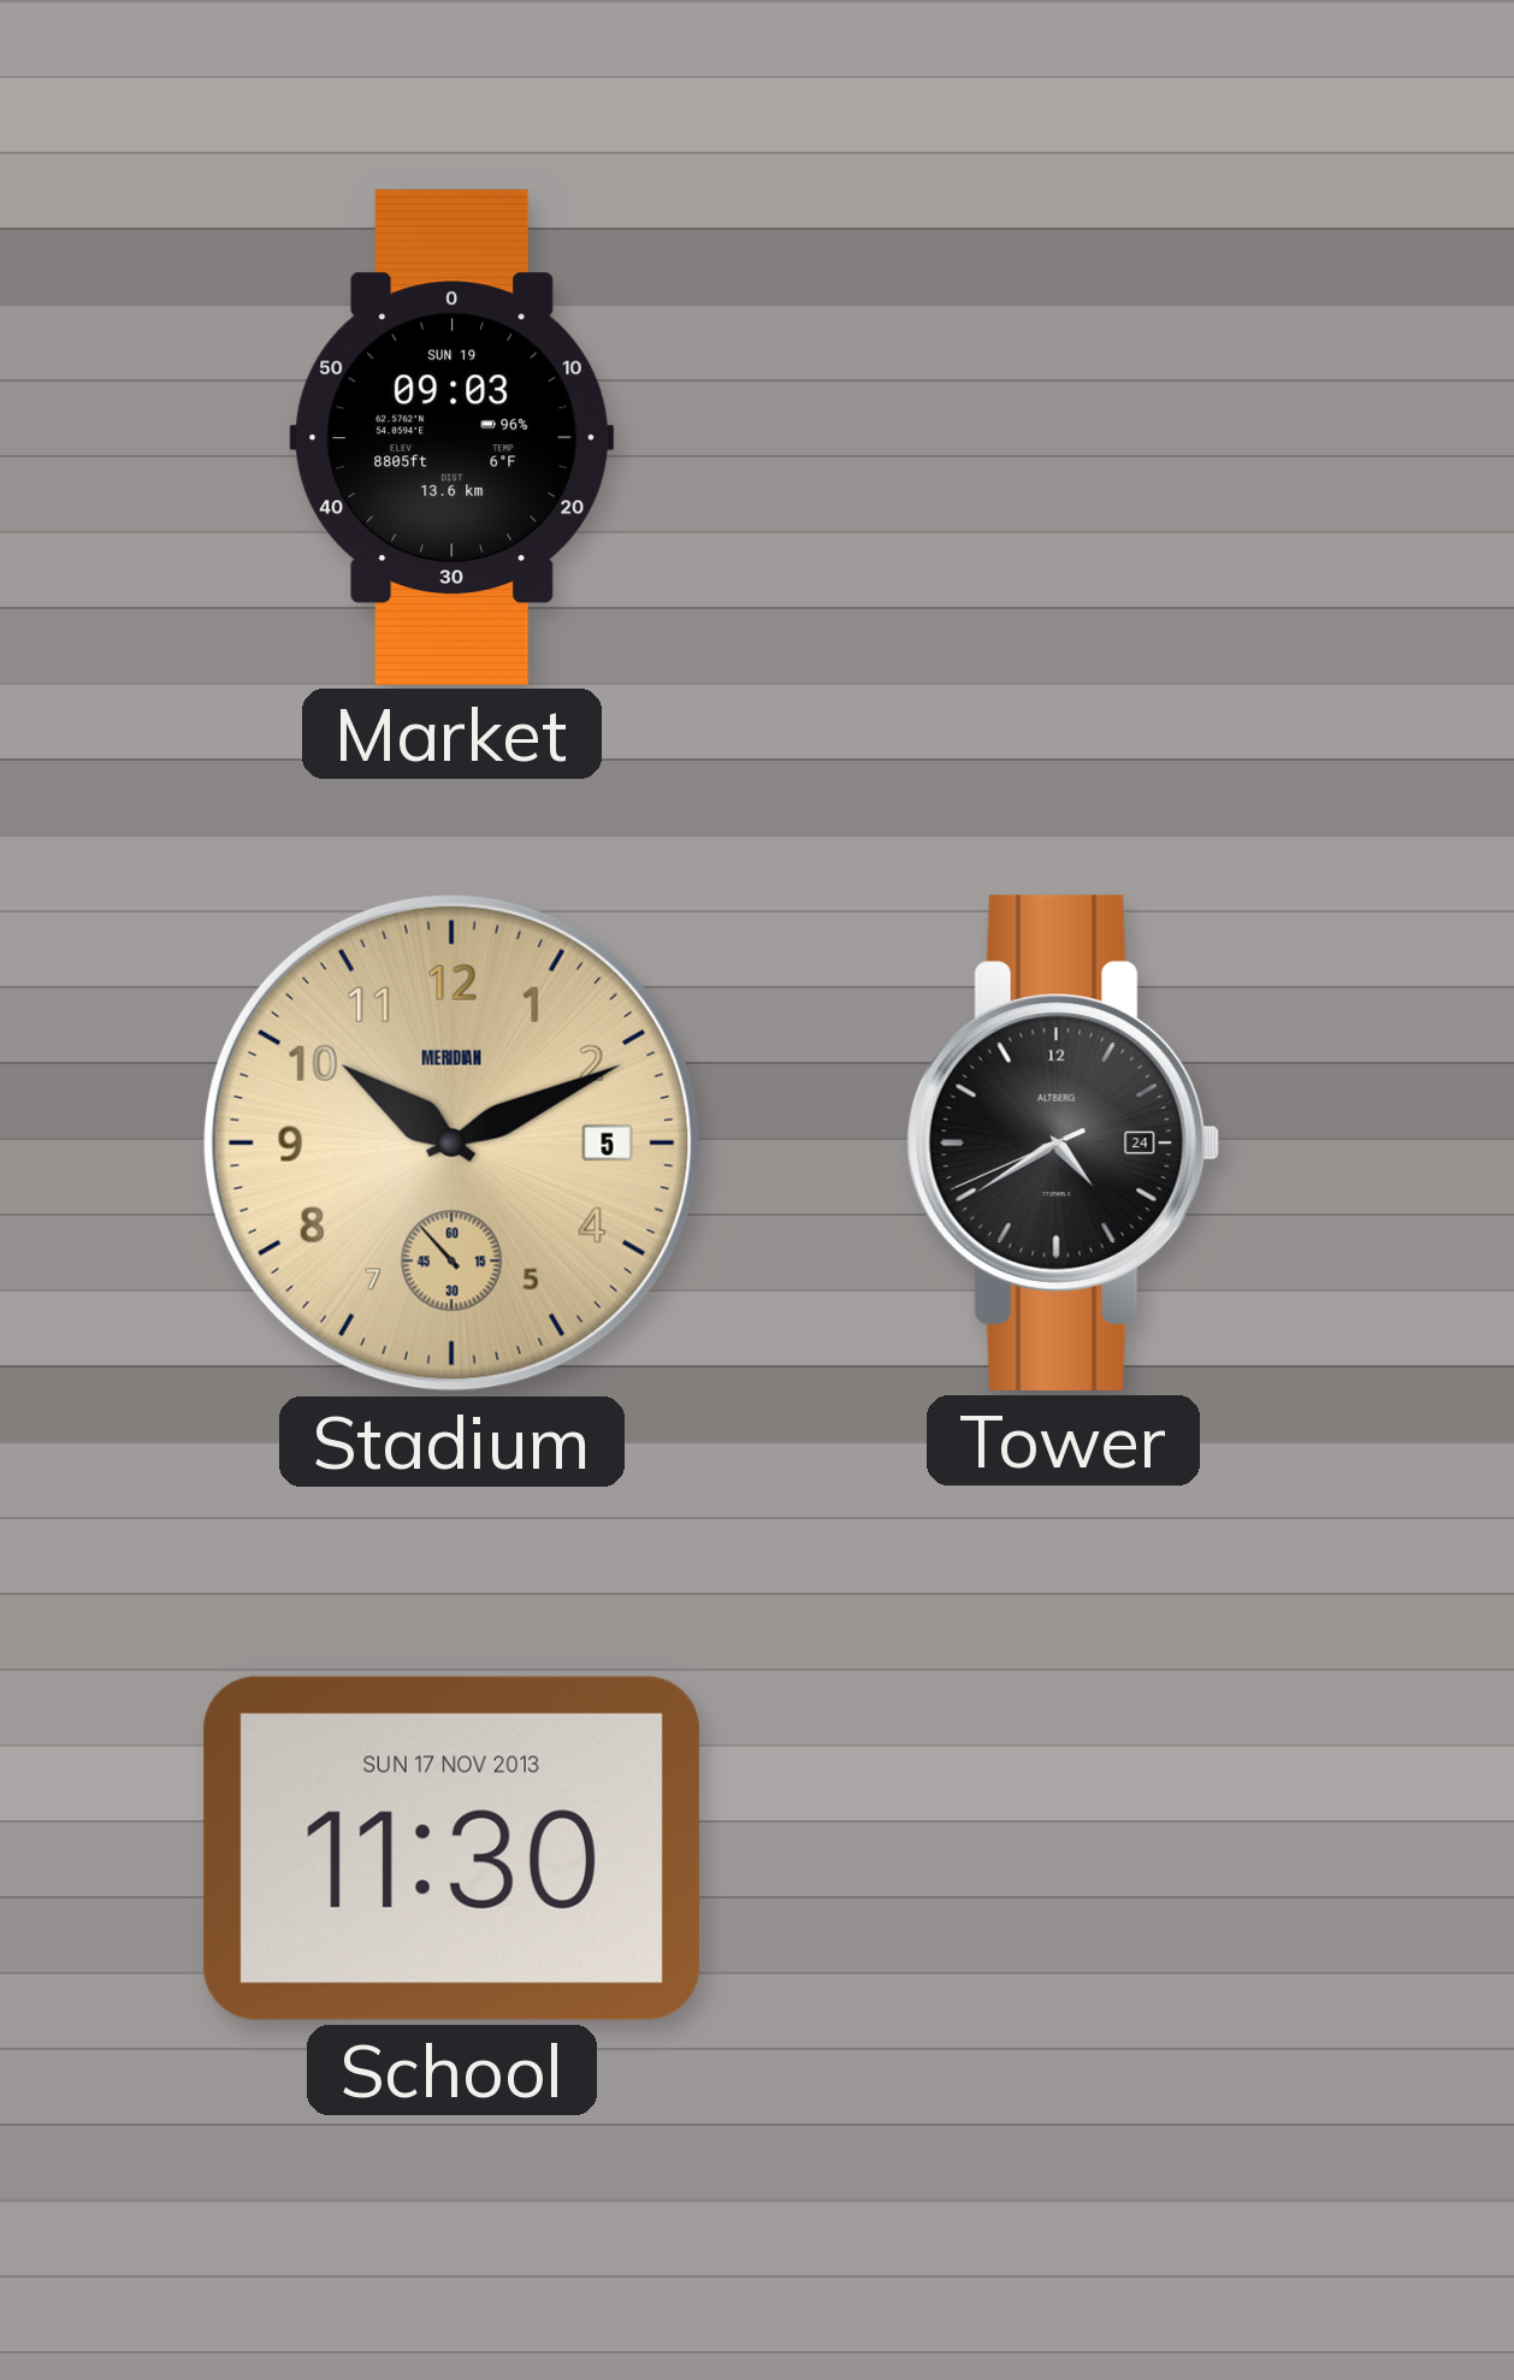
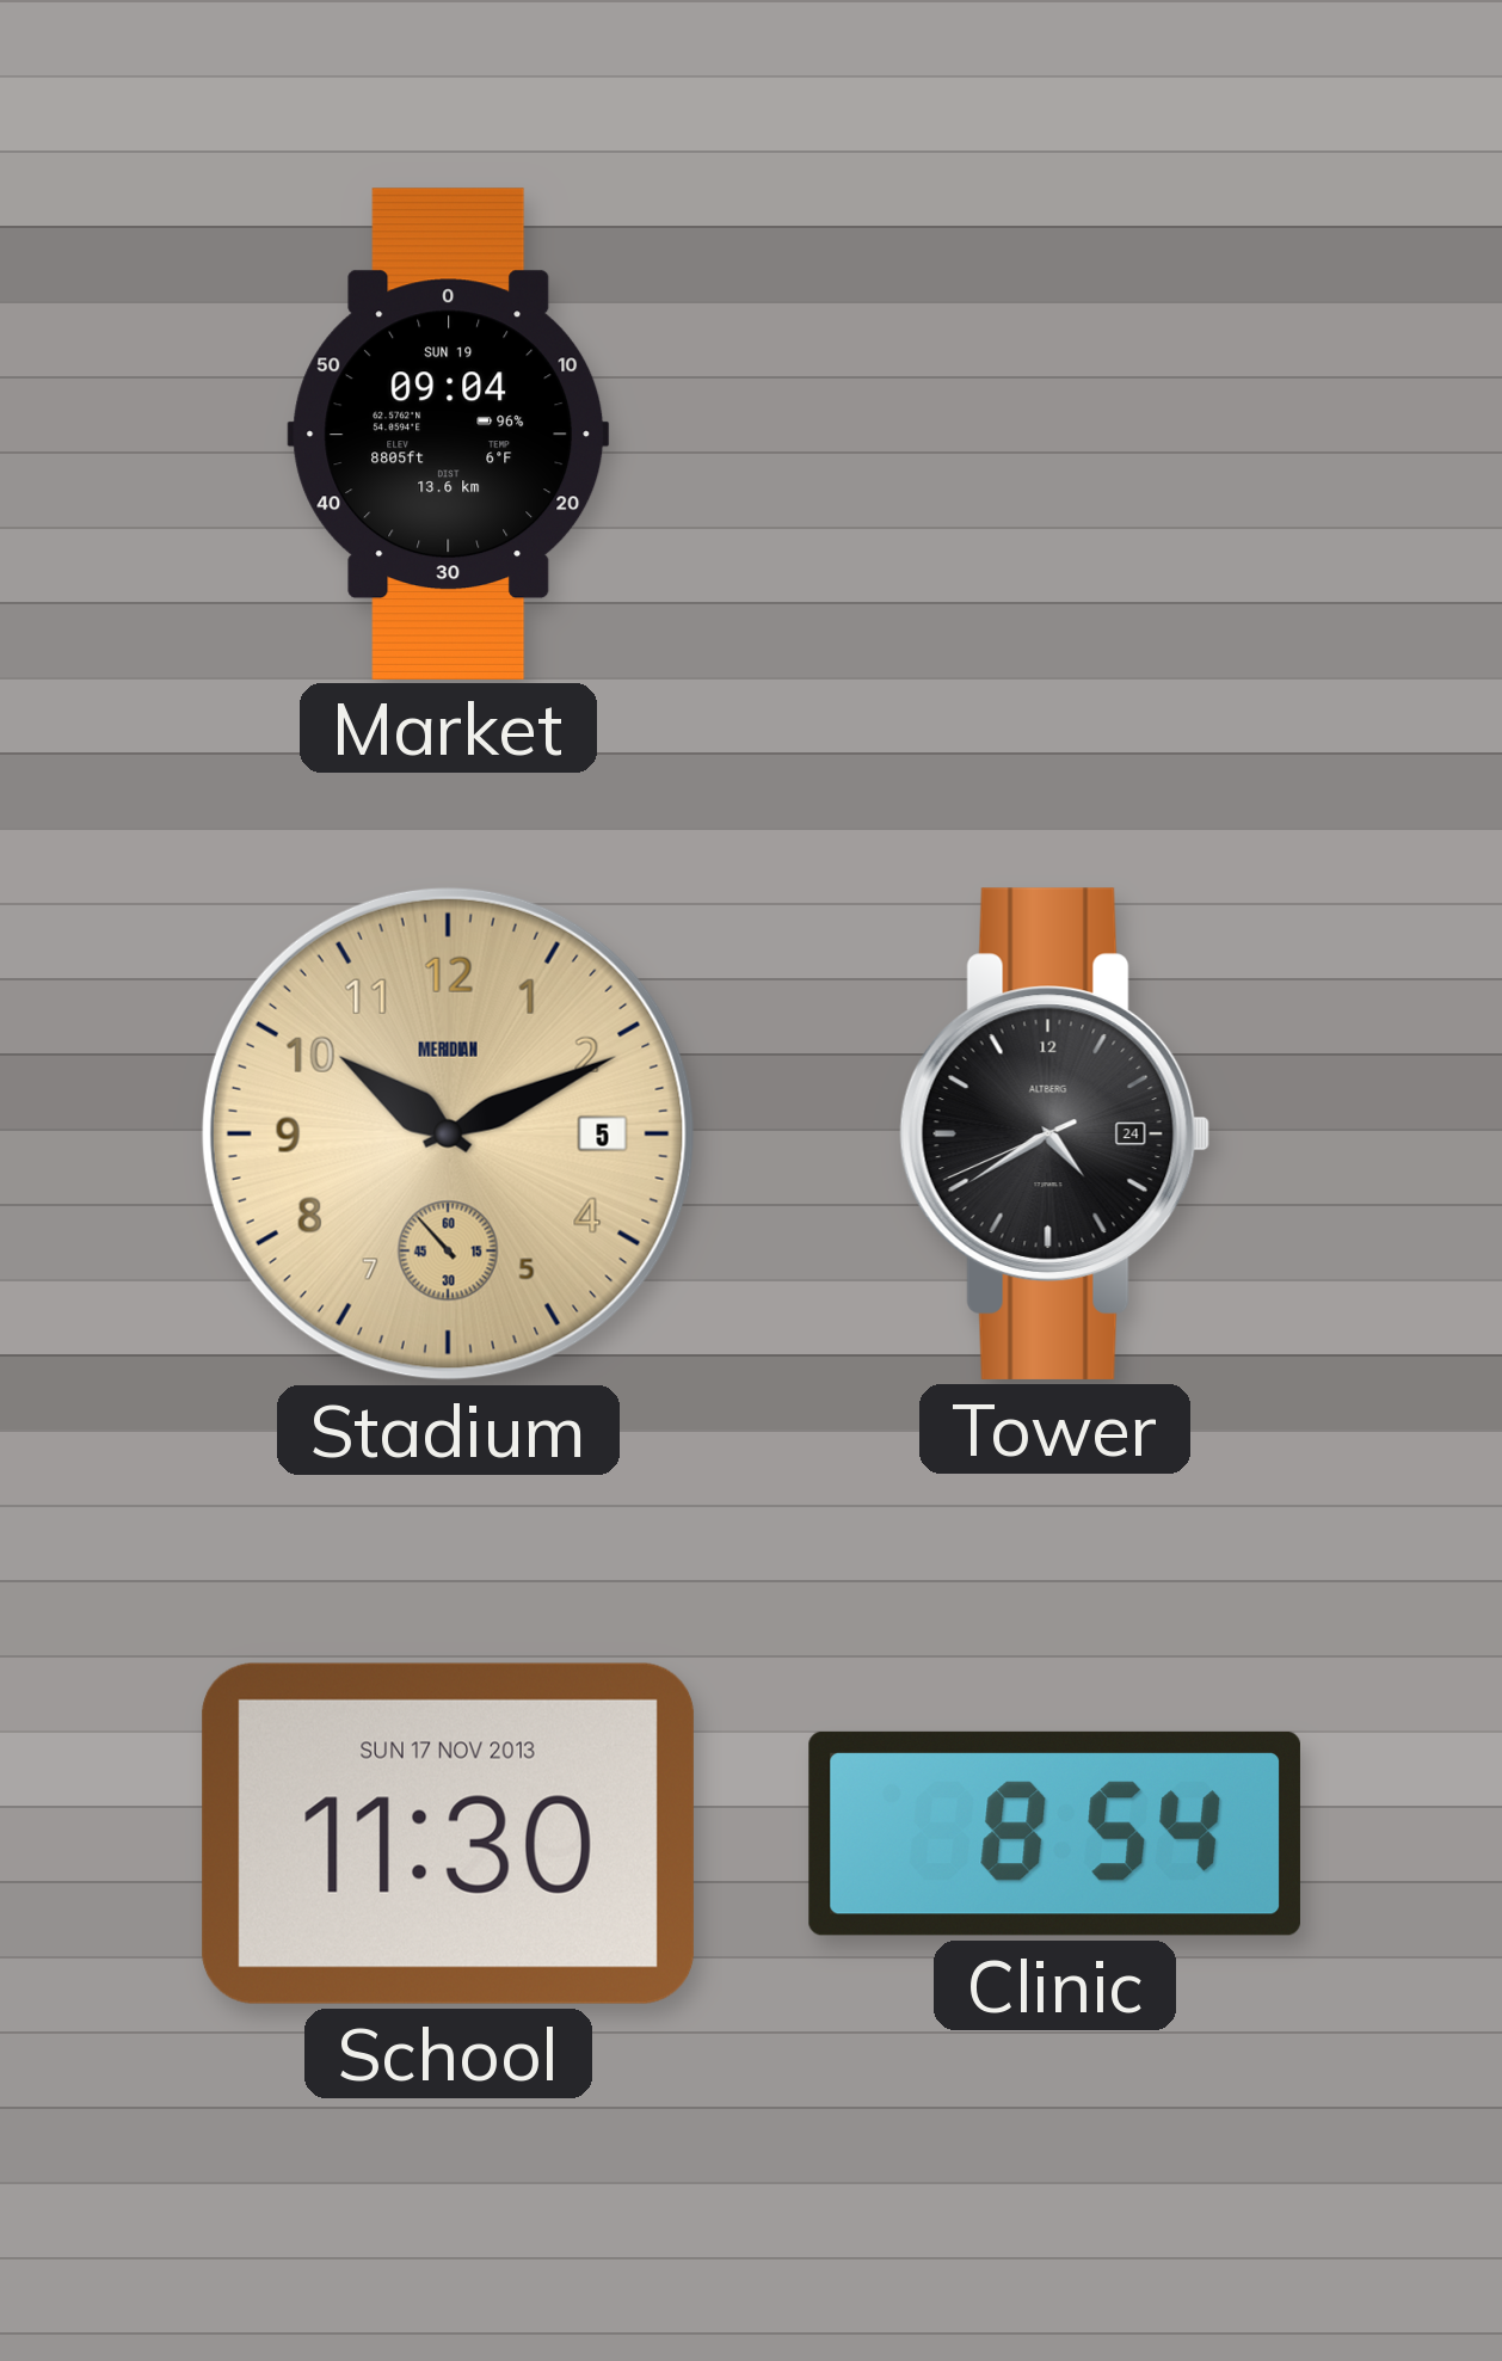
Market: 09:03 -> 09:04 (449, 434)
Clinic: none -> 8:54 (1054, 1833)
